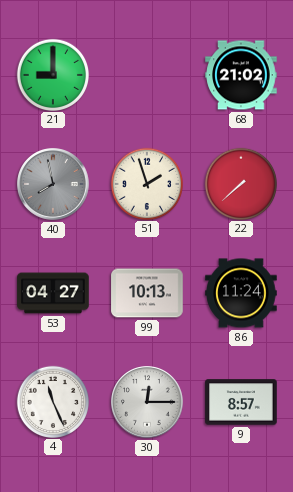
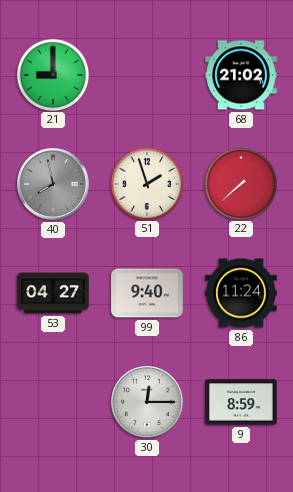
99: 10:13 -> 9:40 (147, 293)
4: 11:26 -> none (52, 401)
9: 8:57 -> 8:59 (241, 402)
